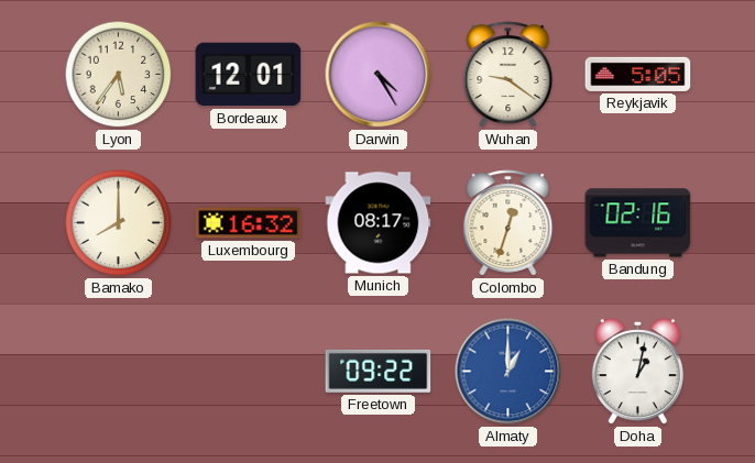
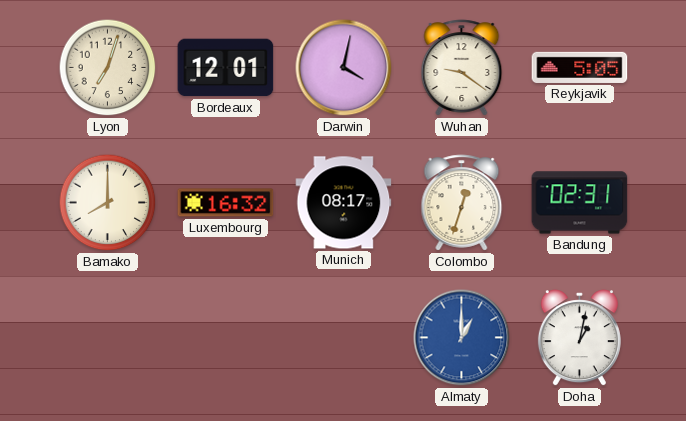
Lyon: 5:36 -> 7:03 (108, 68)
Darwin: 4:25 -> 4:02 (344, 68)
Bandung: 02:16 -> 02:31 (580, 203)
Freetown: 09:22 -> none (379, 371)
